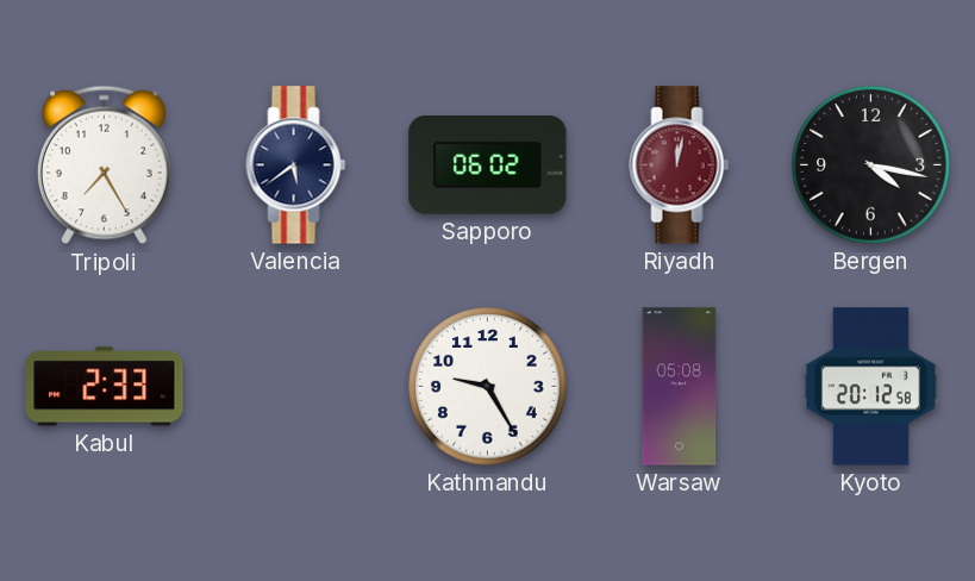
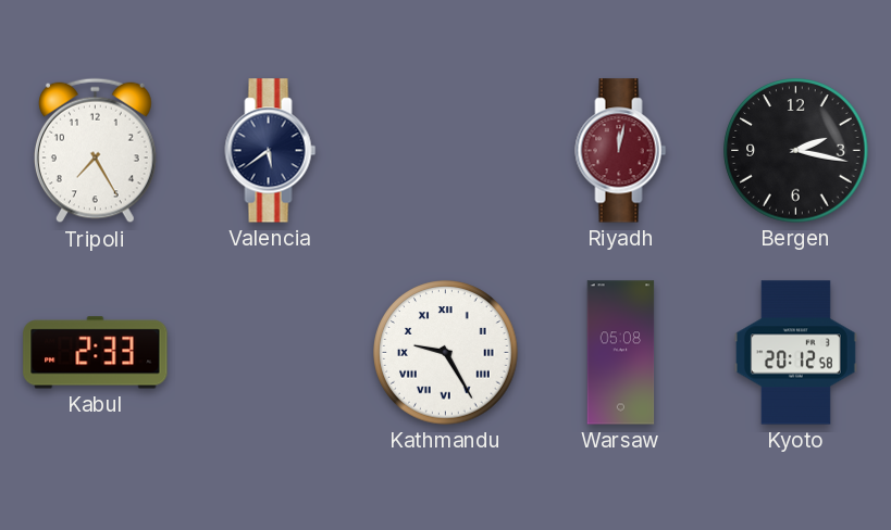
Sapporo: 06:02 -> none (488, 165)
Bergen: 4:17 -> 2:17 (796, 151)
Kathmandu numerals: Arabic -> Roman (446, 353)
